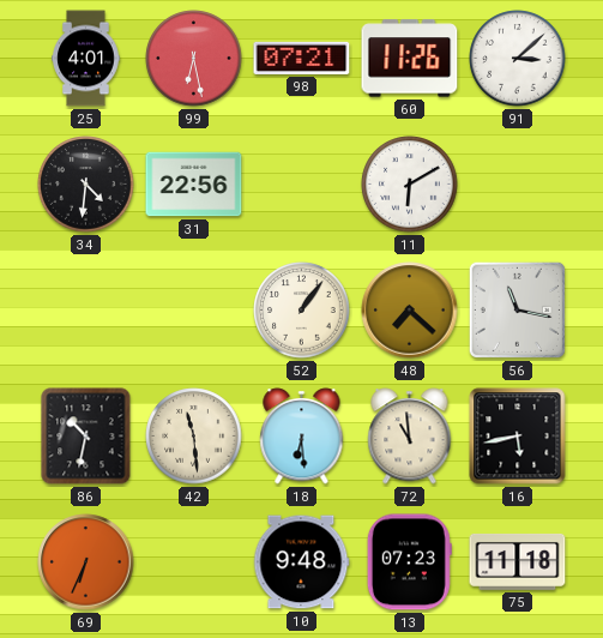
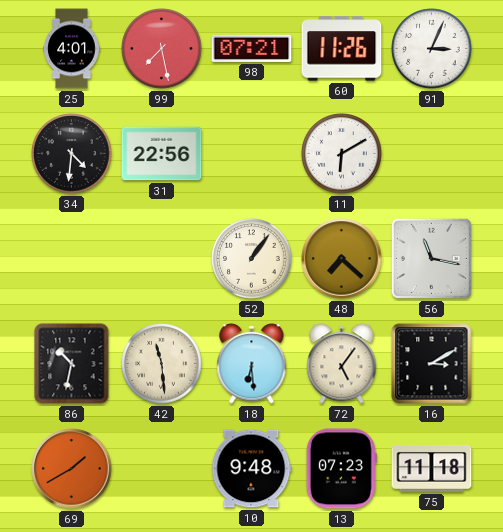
99: 6:28 -> 7:28 (162, 49)
91: 3:08 -> 3:04 (432, 49)
72: 10:59 -> 5:06 (342, 364)
16: 5:43 -> 3:10 (432, 364)
69: 6:34 -> 1:40 (72, 469)
